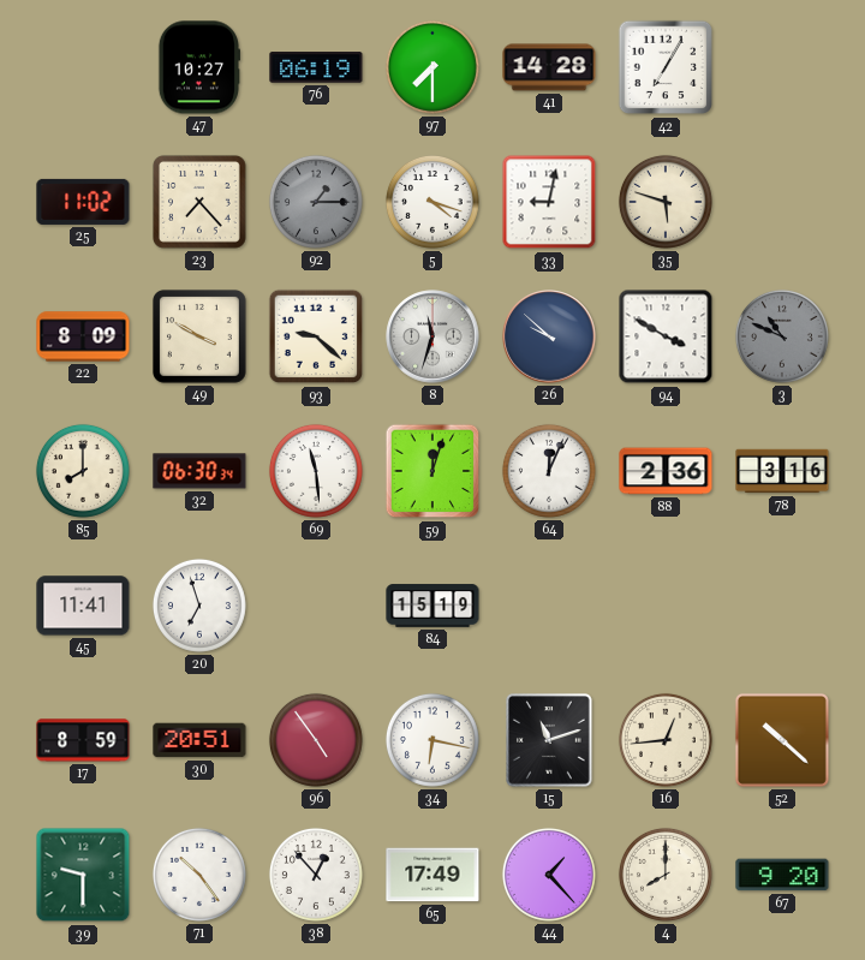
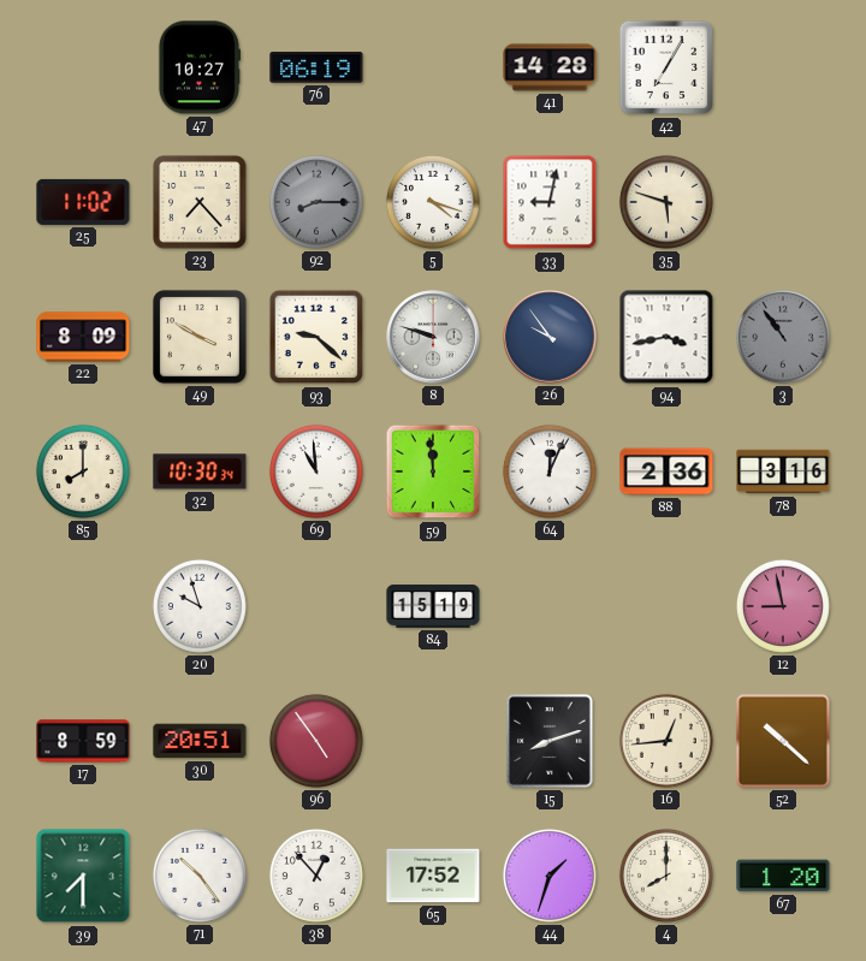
97: 7:30 -> none (432, 67)
92: 1:15 -> 8:15 (316, 202)
8: 11:33 -> 9:48 (433, 337)
26: 9:52 -> 9:54 (550, 337)
94: 3:50 -> 3:43 (666, 337)
3: 10:49 -> 10:54 (783, 337)
32: 06:30 -> 10:30 (200, 471)
69: 11:29 -> 10:59 (316, 471)
59: 12:03 -> 11:59 (433, 471)
45: 11:41 -> none (83, 606)
20: 6:57 -> 9:57 (200, 606)
12: none -> 8:58 (783, 606)
34: 6:17 -> none (432, 740)
15: 11:12 -> 8:12 (551, 742)
39: 9:30 -> 7:30 (83, 876)
65: 17:49 -> 17:52 (433, 876)
44: 1:23 -> 1:33 (550, 876)
67: 9:20 -> 1:20 (783, 876)
